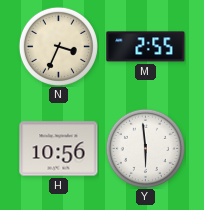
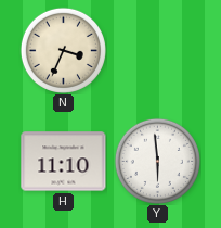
M: 2:55 -> none (146, 47)
H: 10:56 -> 11:10 (64, 162)
